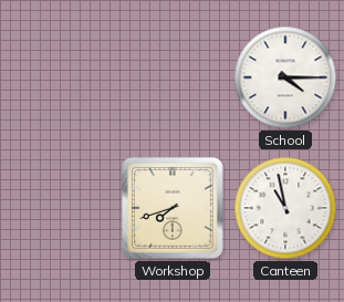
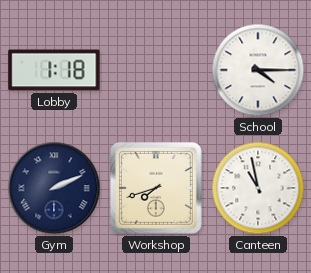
Lobby: none -> 1:18 (54, 70)
Gym: none -> 2:11 (54, 188)
